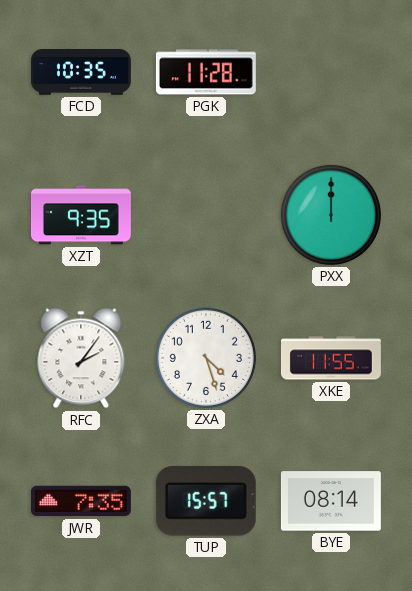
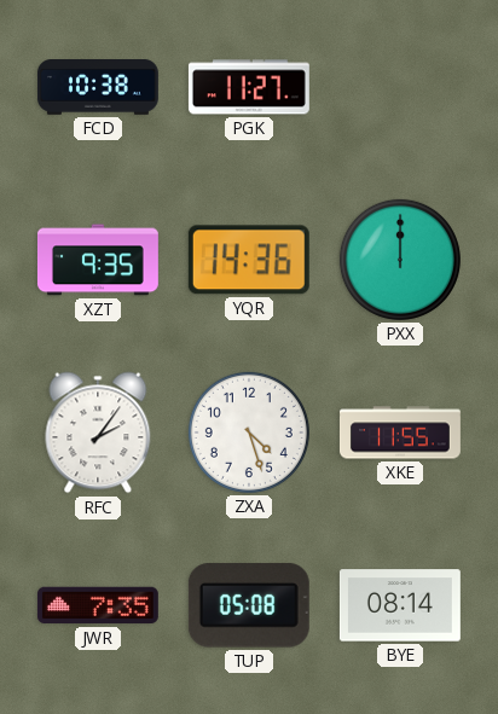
FCD: 10:35 -> 10:38 (98, 88)
PGK: 11:28 -> 11:27 (249, 87)
YQR: none -> 14:36 (249, 260)
TUP: 15:57 -> 05:08 (249, 605)
